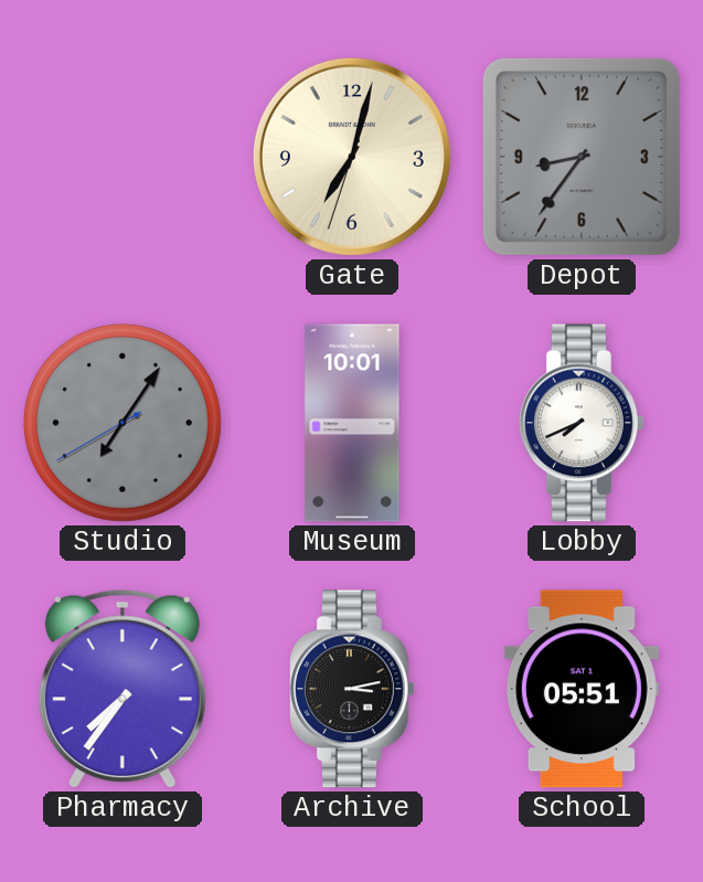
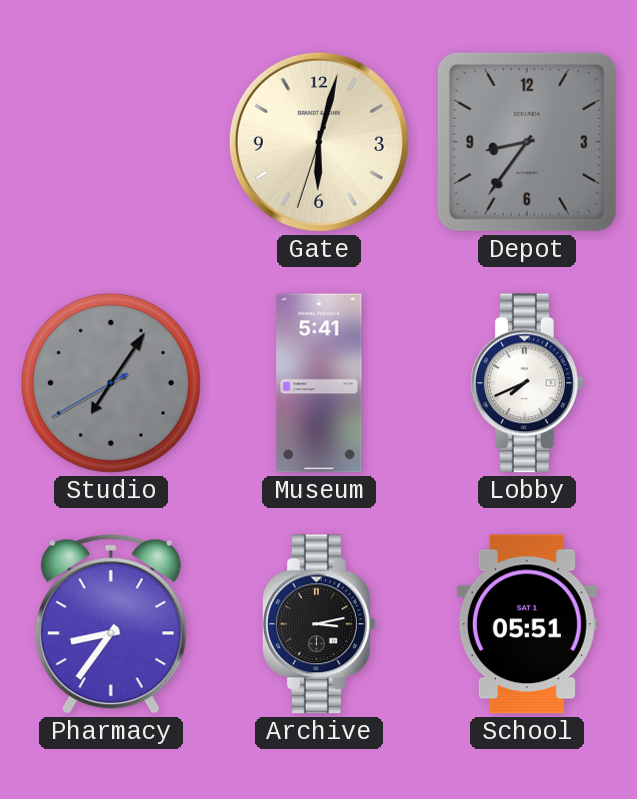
Gate: 7:02 -> 6:02 (319, 142)
Museum: 10:01 -> 5:41 (319, 383)
Pharmacy: 7:36 -> 8:36 (111, 624)
